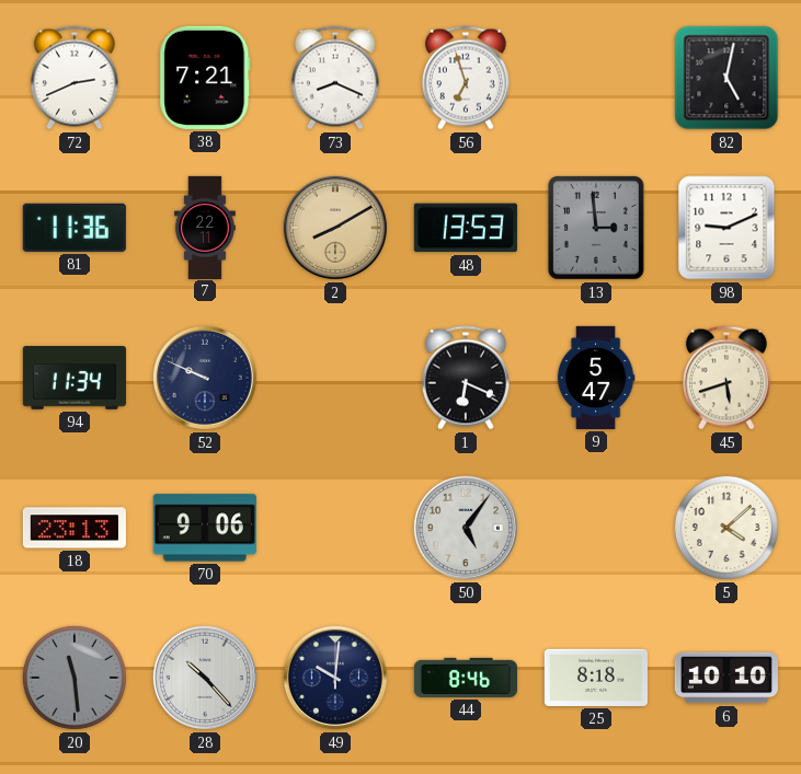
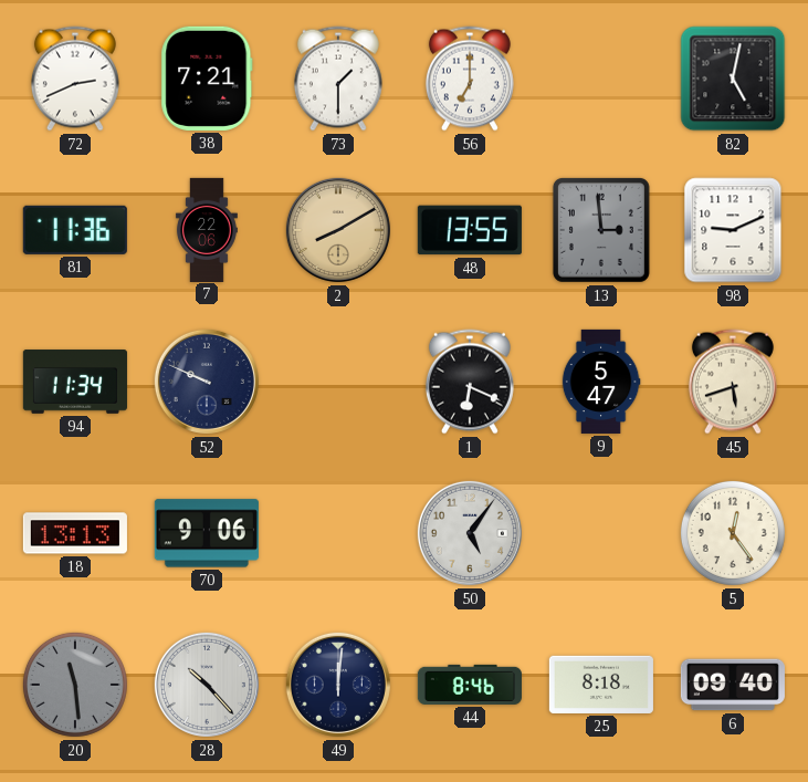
73: 8:19 -> 1:30 (338, 79)
56: 6:57 -> 7:00 (470, 79)
7: 22:11 -> 22:06 (207, 229)
48: 13:53 -> 13:55 (470, 230)
18: 23:13 -> 13:13 (75, 533)
5: 4:08 -> 12:24 (733, 533)
49: 10:01 -> 12:01 (338, 685)
6: 10:10 -> 09:40 (733, 685)
